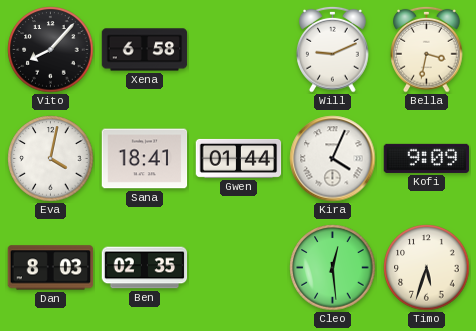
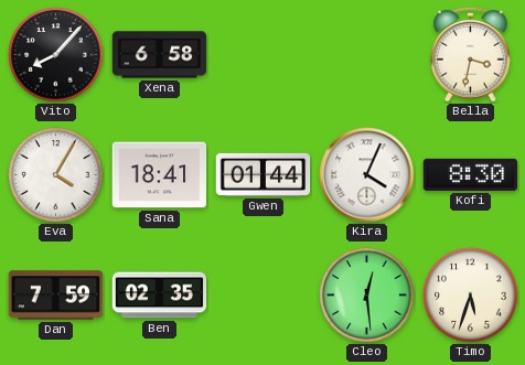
Will: 9:11 -> none (333, 49)
Eva: 4:02 -> 4:05 (56, 175)
Kofi: 9:09 -> 8:30 (471, 174)
Dan: 8:03 -> 7:59 (56, 296)
